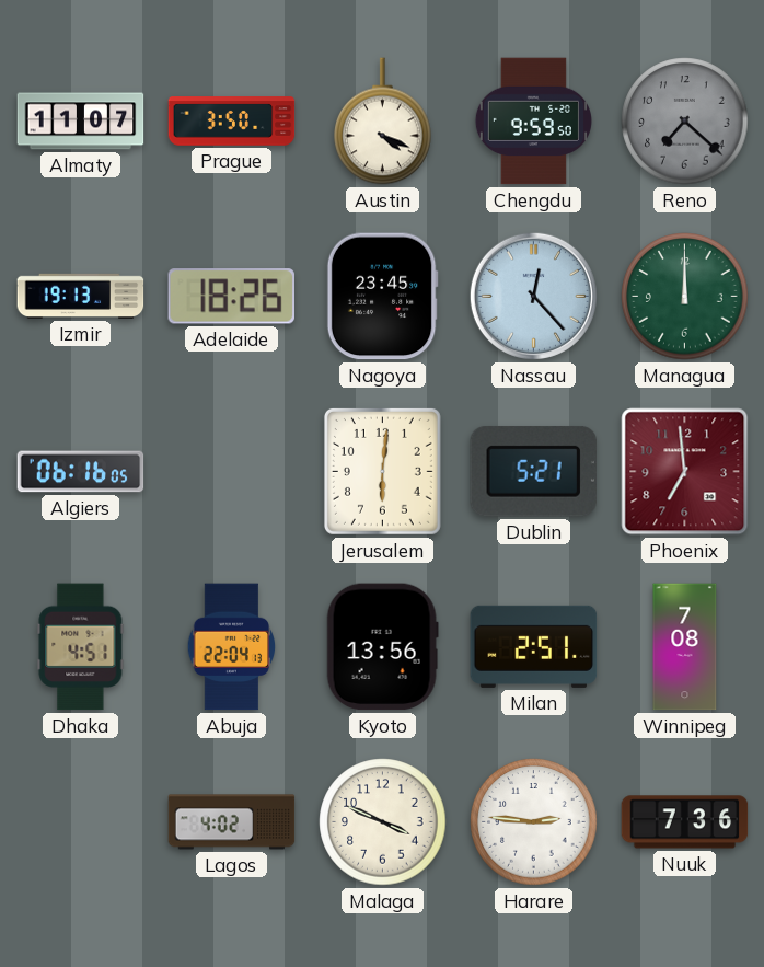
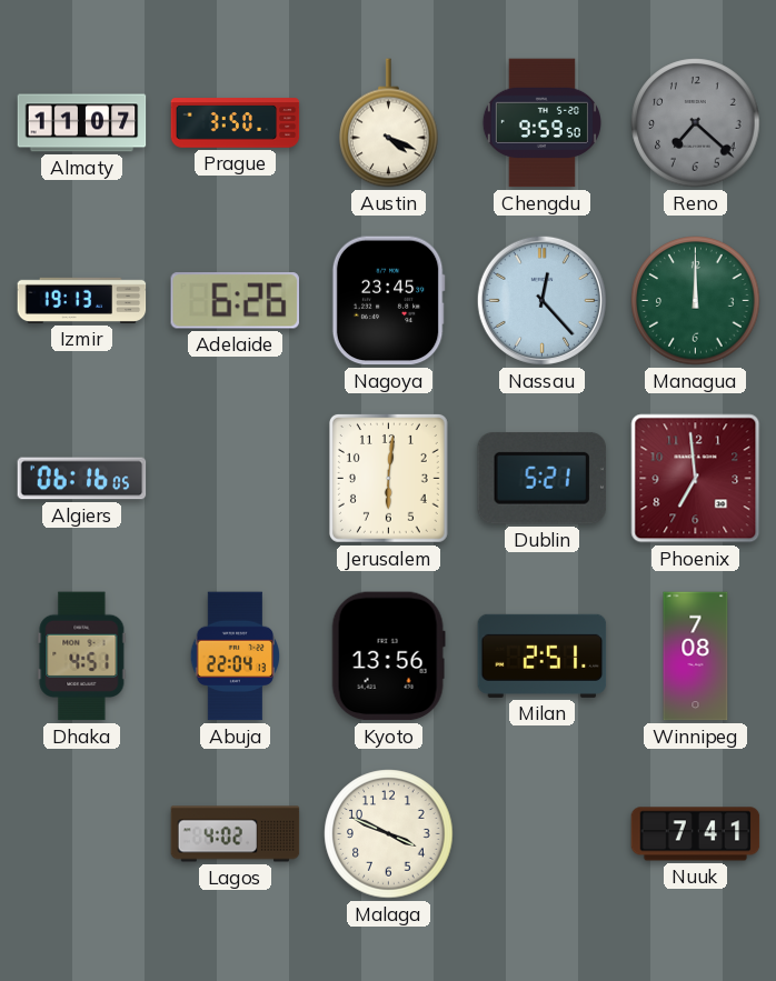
Adelaide: 18:26 -> 6:26 (235, 301)
Harare: 2:46 -> none (534, 822)
Nuuk: 7:36 -> 7:41 (696, 834)
